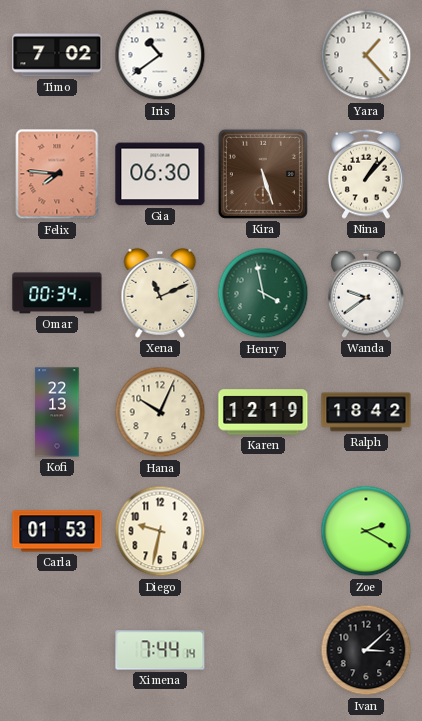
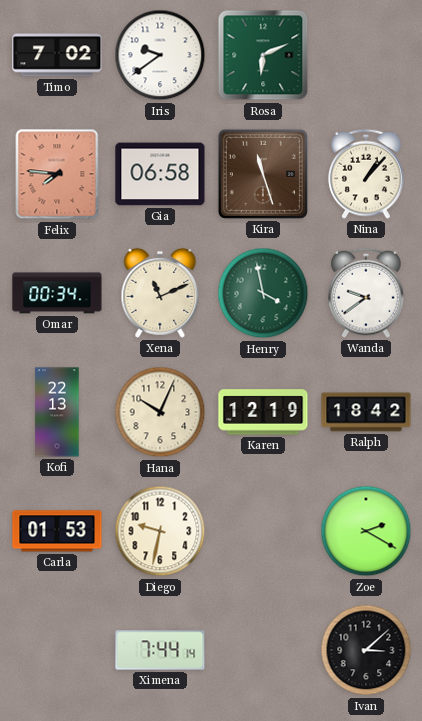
Iris: 10:39 -> 9:39 (160, 55)
Rosa: none -> 6:11 (263, 55)
Yara: 1:23 -> none (366, 55)
Gia: 06:30 -> 06:58 (160, 174)
Kira: 5:27 -> 11:27 (263, 174)
